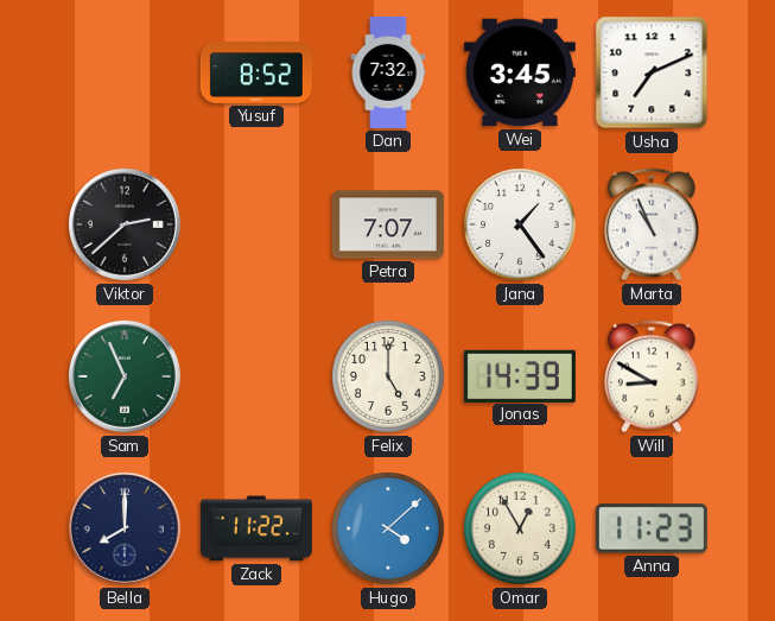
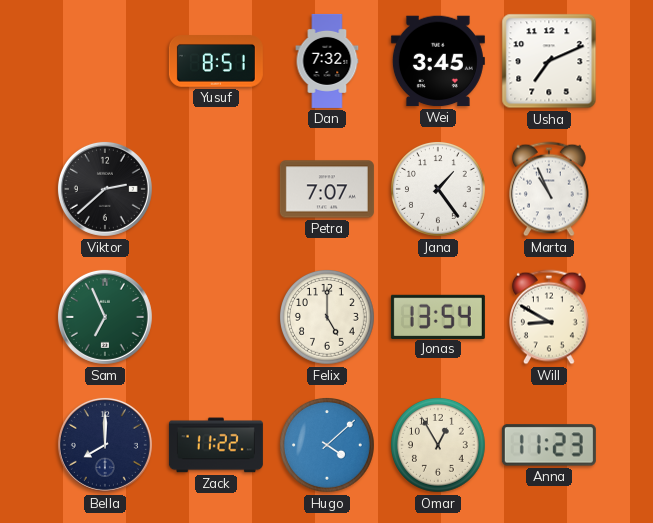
Yusuf: 8:52 -> 8:51 (216, 61)
Jonas: 14:39 -> 13:54 (438, 316)
